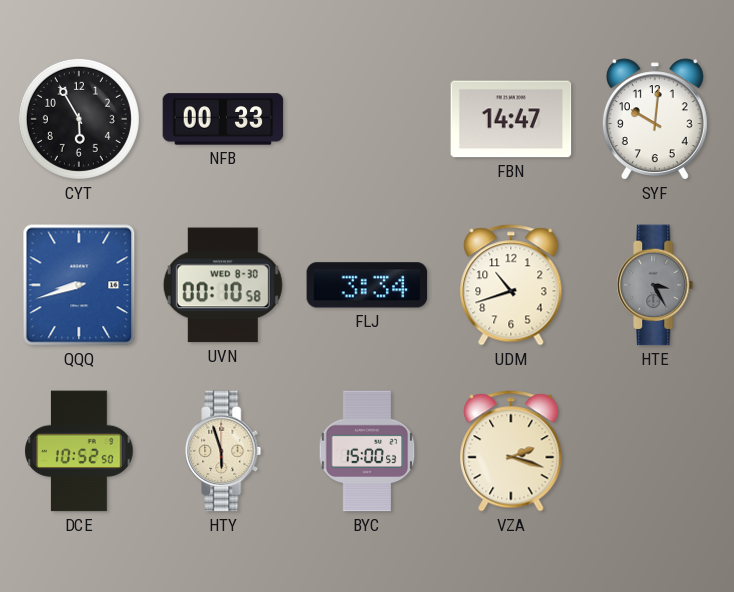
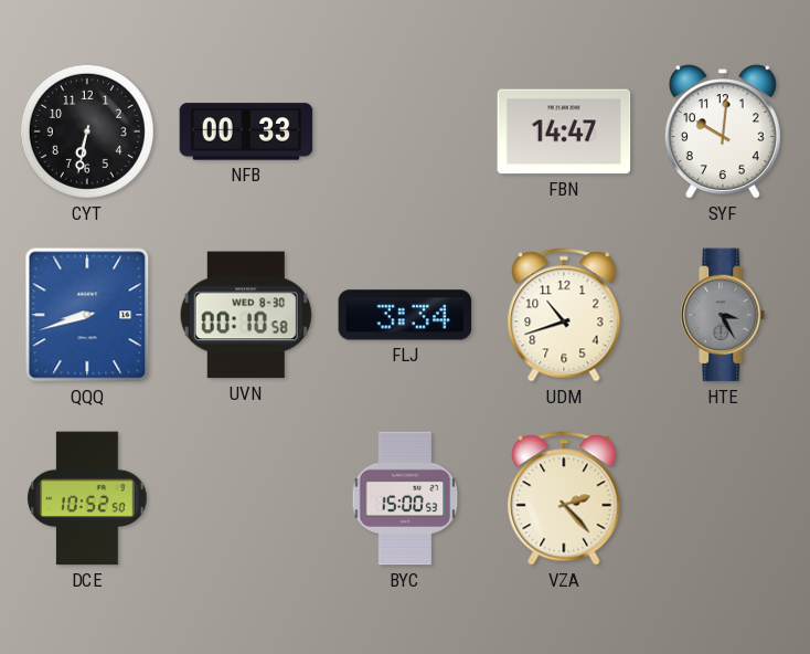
CYT: 5:55 -> 6:32 (87, 131)
HTY: 5:57 -> none (223, 451)
VZA: 2:18 -> 2:23 (564, 498)
